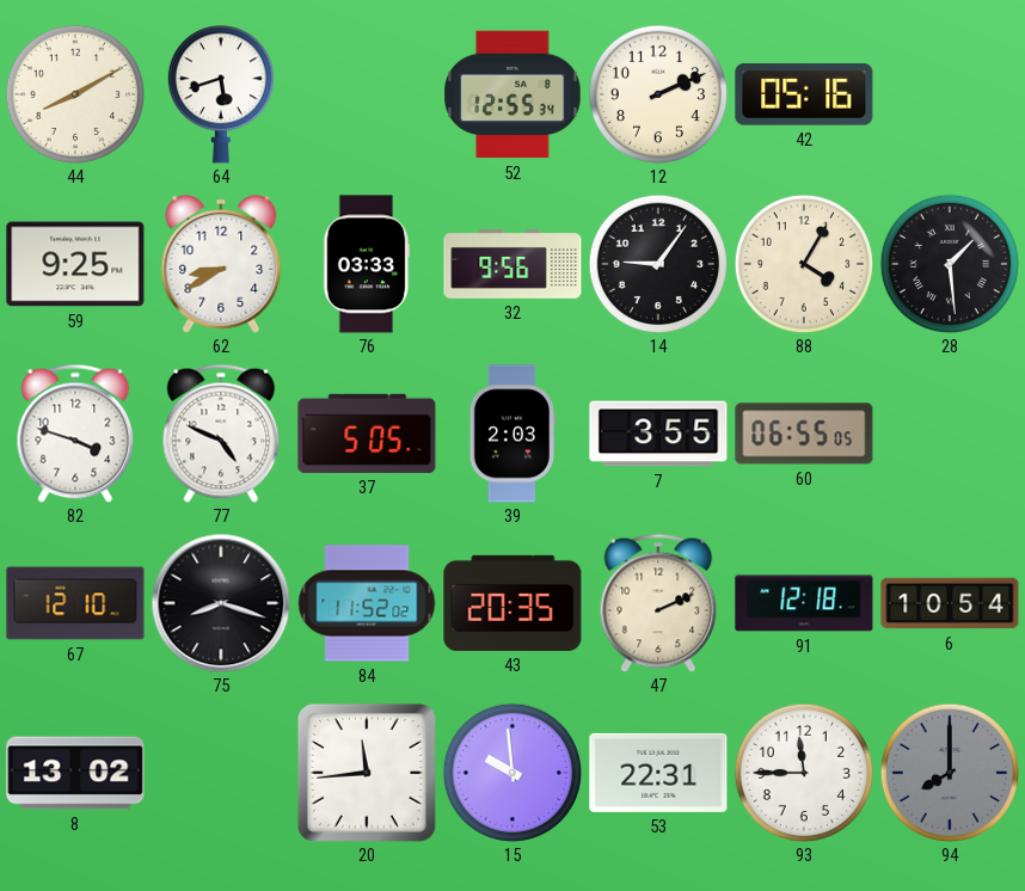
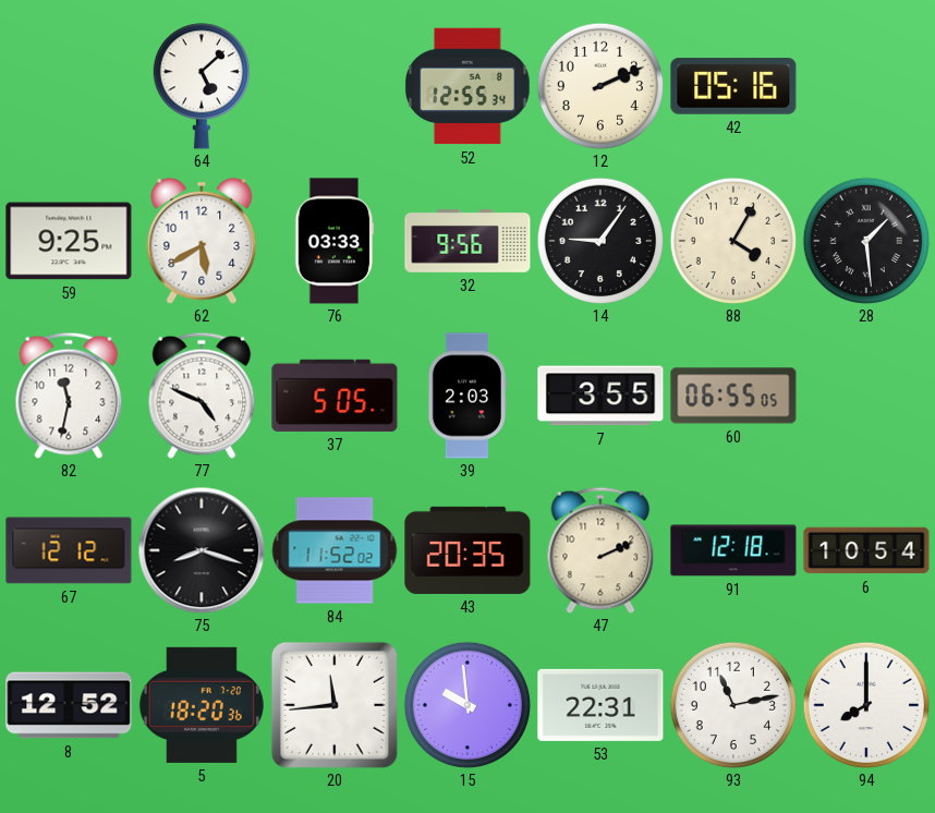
44: 8:10 -> none (74, 93)
64: 5:42 -> 5:08 (202, 86)
62: 8:40 -> 5:40 (202, 241)
82: 3:48 -> 11:32 (69, 396)
67: 12:10 -> 12:12 (69, 550)
8: 13:02 -> 12:52 (69, 705)
5: none -> 18:20 (202, 705)
93: 11:45 -> 11:13 (732, 704)
94 dial: grey -> white (865, 704)
